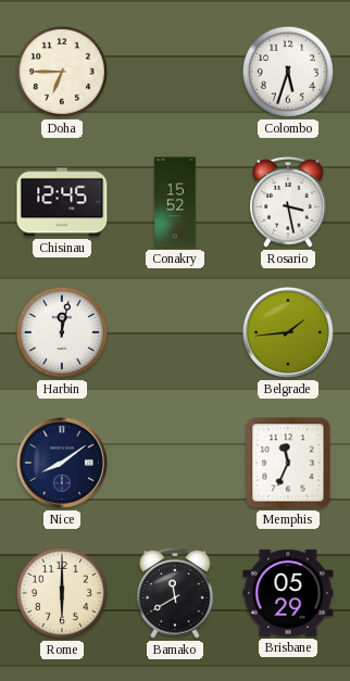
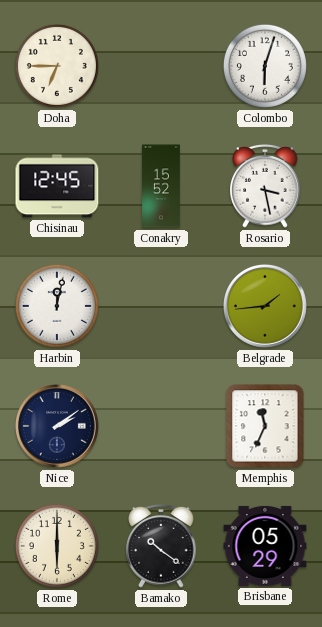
Colombo: 5:33 -> 6:03 (265, 66)
Nice: 8:09 -> 2:09 (57, 426)
Bamako: 11:40 -> 10:21 (161, 546)
